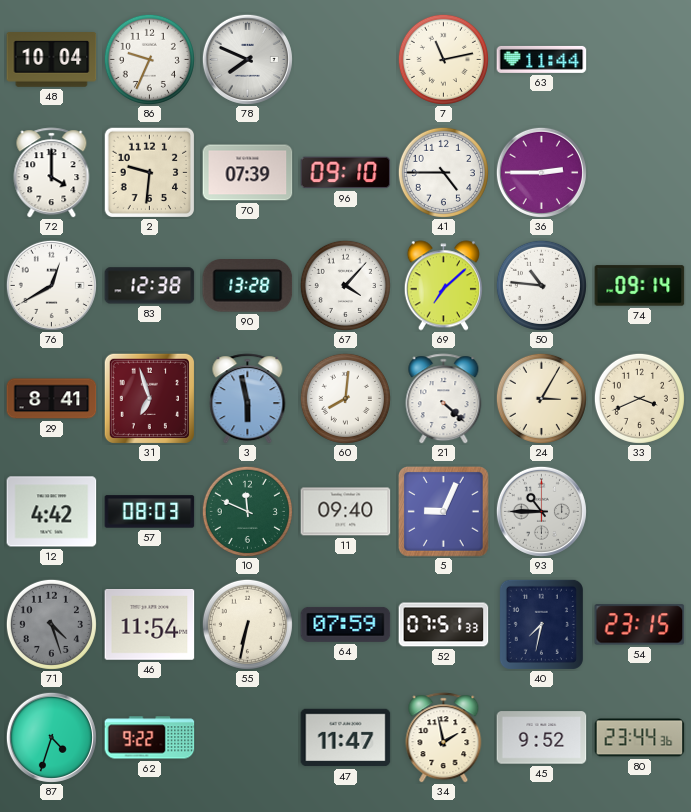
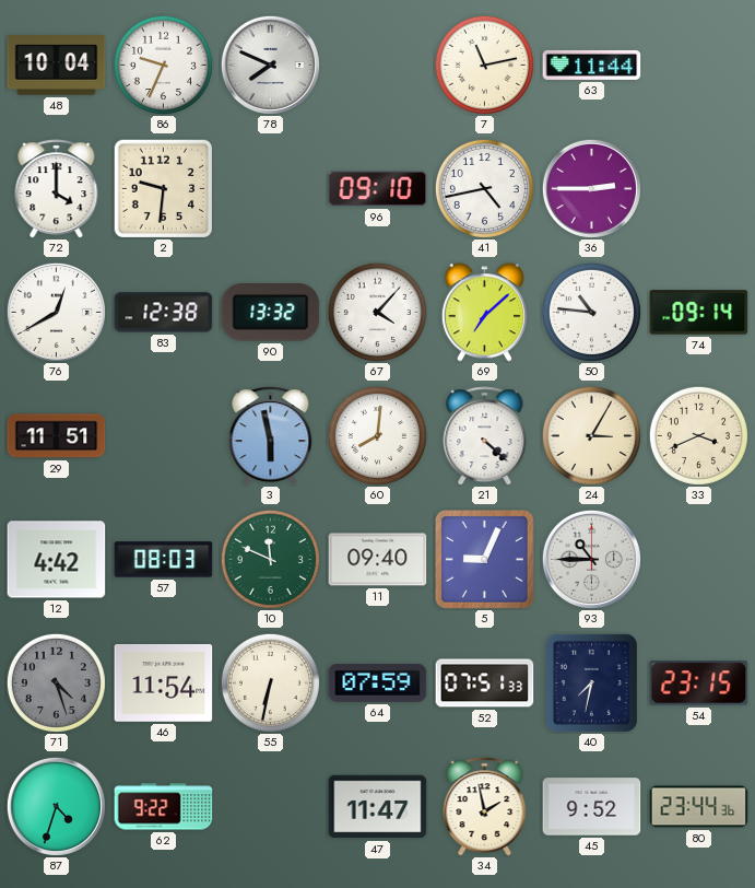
70: 07:39 -> none (248, 173)
41: 4:45 -> 4:43 (484, 188)
90: 13:28 -> 13:32 (271, 313)
29: 8:41 -> 11:51 (57, 436)
31: 6:57 -> none (149, 398)
